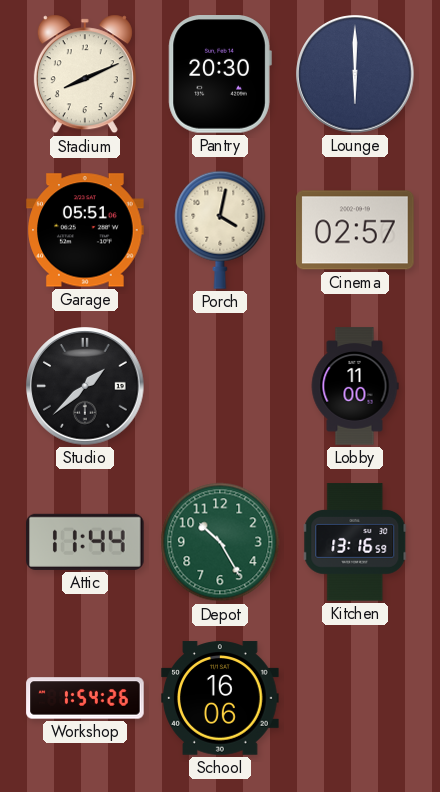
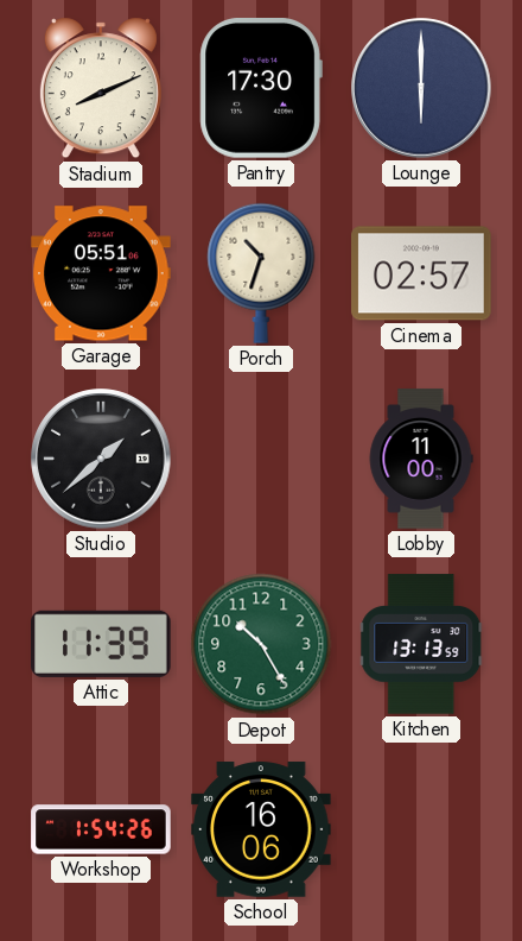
Pantry: 20:30 -> 17:30 (261, 89)
Porch: 4:02 -> 10:33 (261, 273)
Attic: 11:44 -> 11:39 (101, 644)
Kitchen: 13:16 -> 13:13 (422, 644)
